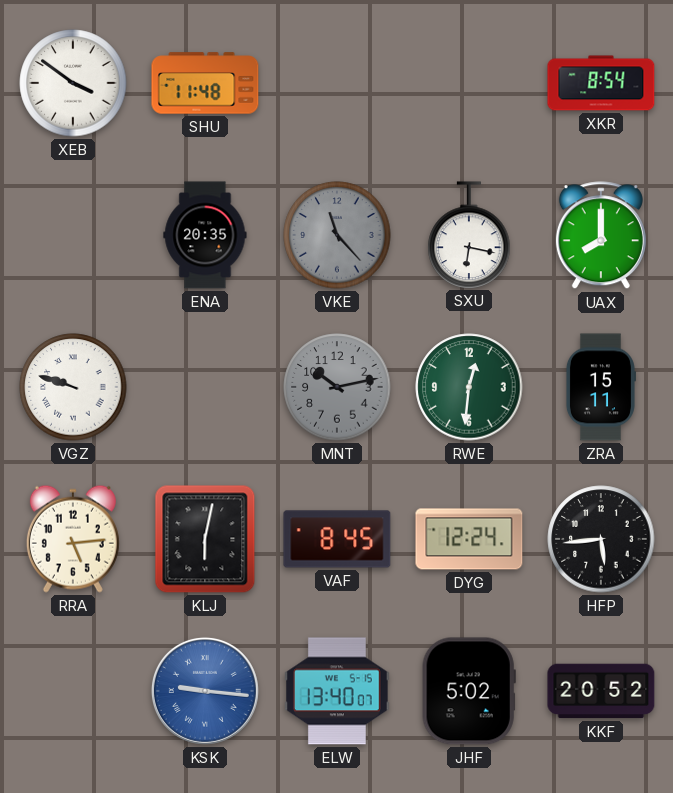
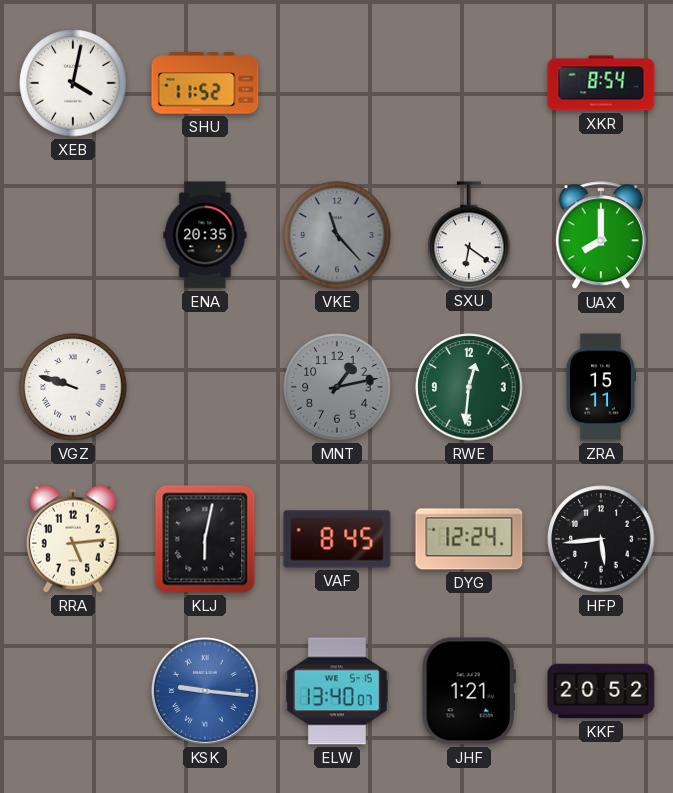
XEB: 3:51 -> 4:02 (73, 83)
SHU: 11:48 -> 11:52 (205, 83)
SXU: 6:17 -> 6:21 (469, 235)
MNT: 10:13 -> 1:13 (337, 387)
JHF: 5:02 -> 1:21 (469, 691)
